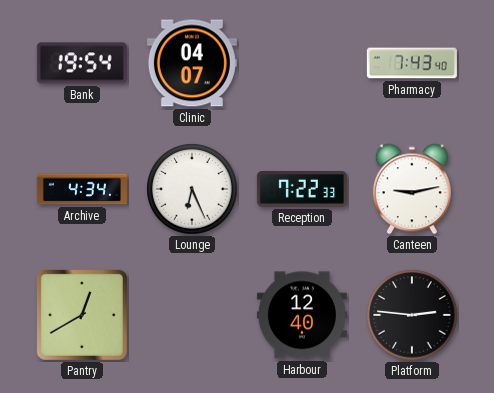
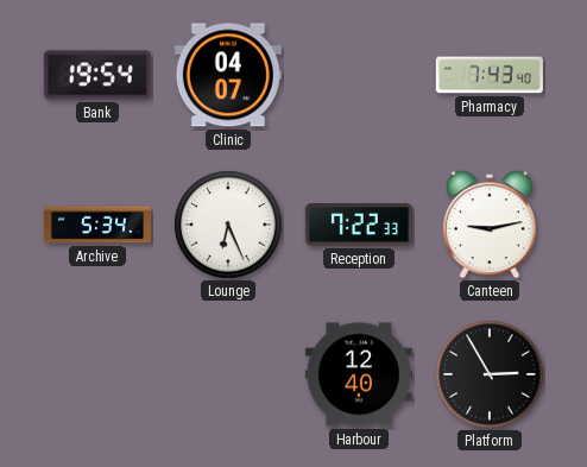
Archive: 4:34 -> 5:34 (97, 225)
Pantry: 12:40 -> none (82, 315)
Platform: 2:46 -> 2:55 (490, 374)
